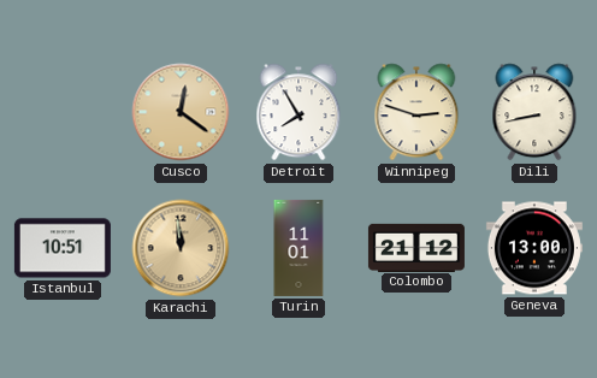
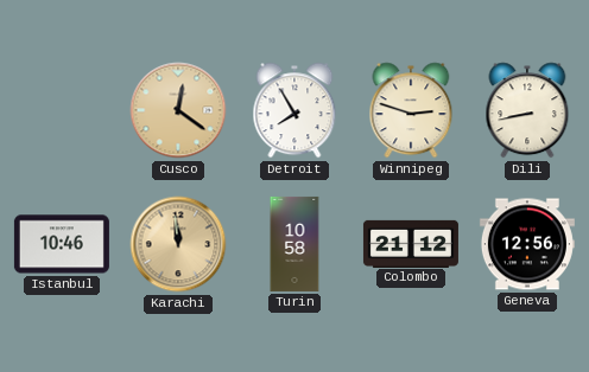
Istanbul: 10:51 -> 10:46 (62, 244)
Turin: 11:01 -> 10:58 (294, 244)
Geneva: 13:00 -> 12:56 (527, 244)
